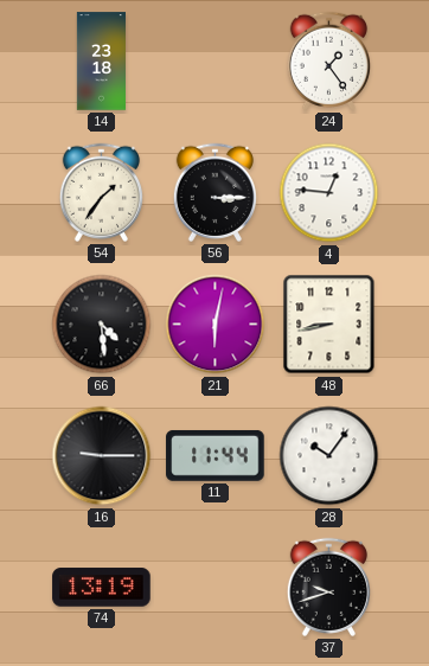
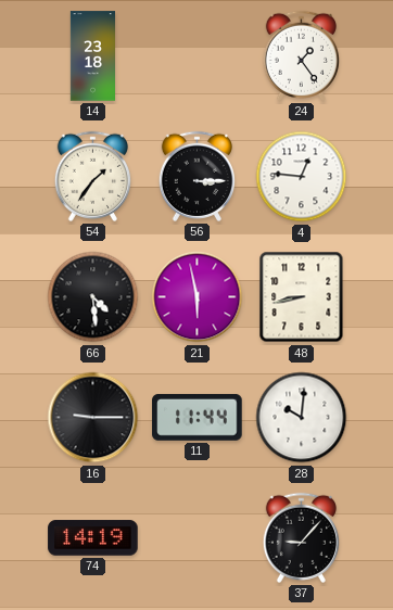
21: 6:02 -> 5:58 (198, 297)
28: 10:06 -> 10:01 (302, 418)
74: 13:19 -> 14:19 (93, 538)
37: 9:42 -> 9:07 (301, 537)
